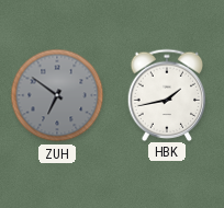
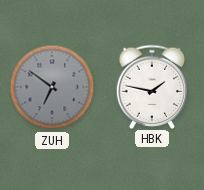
HBK: 1:43 -> 1:47 (152, 86)
